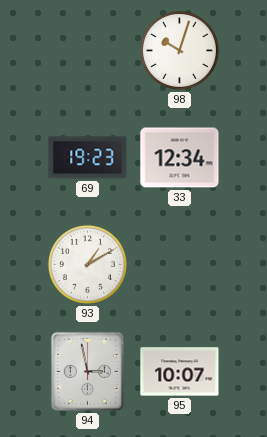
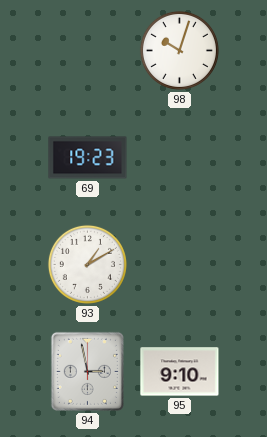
33: 12:34 -> none (180, 158)
95: 10:07 -> 9:10 (180, 372)
